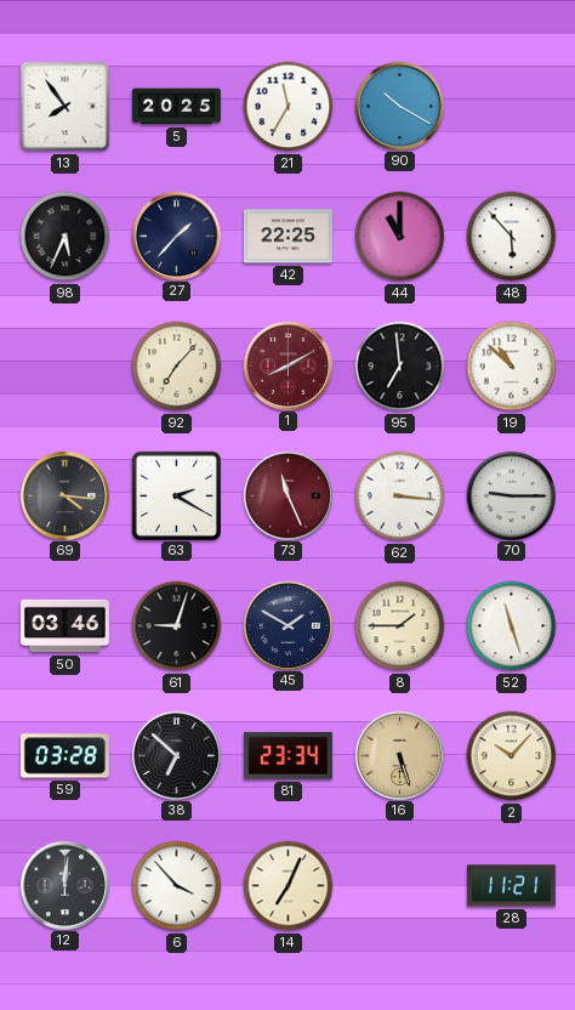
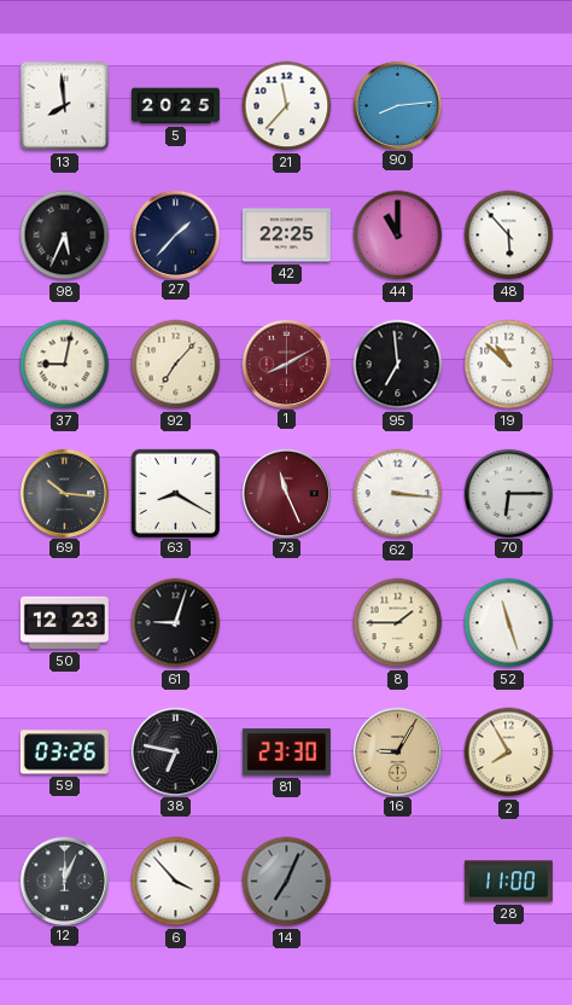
13: 7:54 -> 7:59 (65, 106)
21: 11:35 -> 11:37 (287, 106)
90: 10:20 -> 8:14 (397, 105)
37: none -> 9:02 (65, 365)
69: 4:16 -> 10:16 (64, 493)
63: 2:20 -> 8:20 (175, 493)
70: 9:15 -> 6:15 (508, 493)
50: 03:46 -> 12:23 (64, 623)
45: 1:50 -> none (287, 625)
59: 03:28 -> 03:26 (64, 753)
38: 6:52 -> 6:47 (175, 751)
81: 23:34 -> 23:30 (286, 753)
16: 5:27 -> 9:05 (397, 751)
2: 10:07 -> 7:55 (509, 753)
12: 12:01 -> 12:04 (64, 881)
14 dial: cream -> grey (287, 882)
28: 11:21 -> 11:00 (508, 882)
